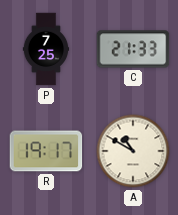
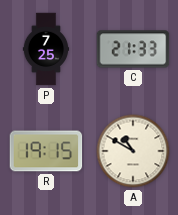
R: 19:17 -> 19:15 (46, 151)
